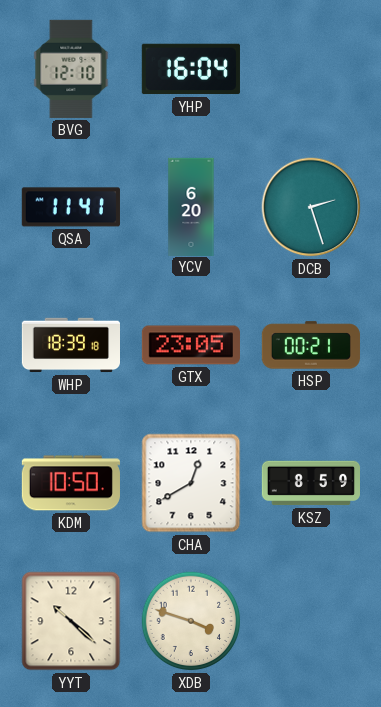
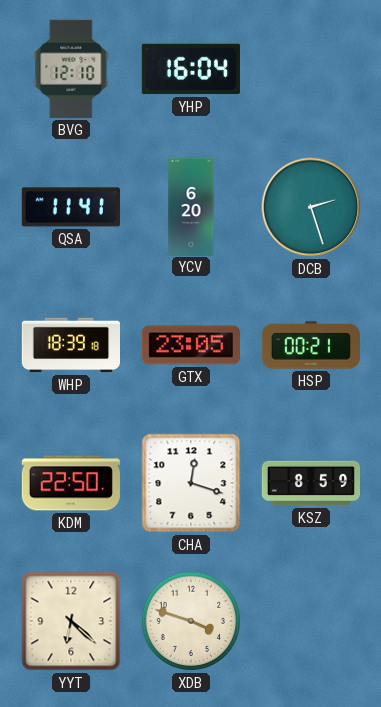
KDM: 10:50 -> 22:50 (71, 483)
CHA: 12:40 -> 12:18 (191, 483)
YYT: 10:22 -> 6:22 (71, 621)
